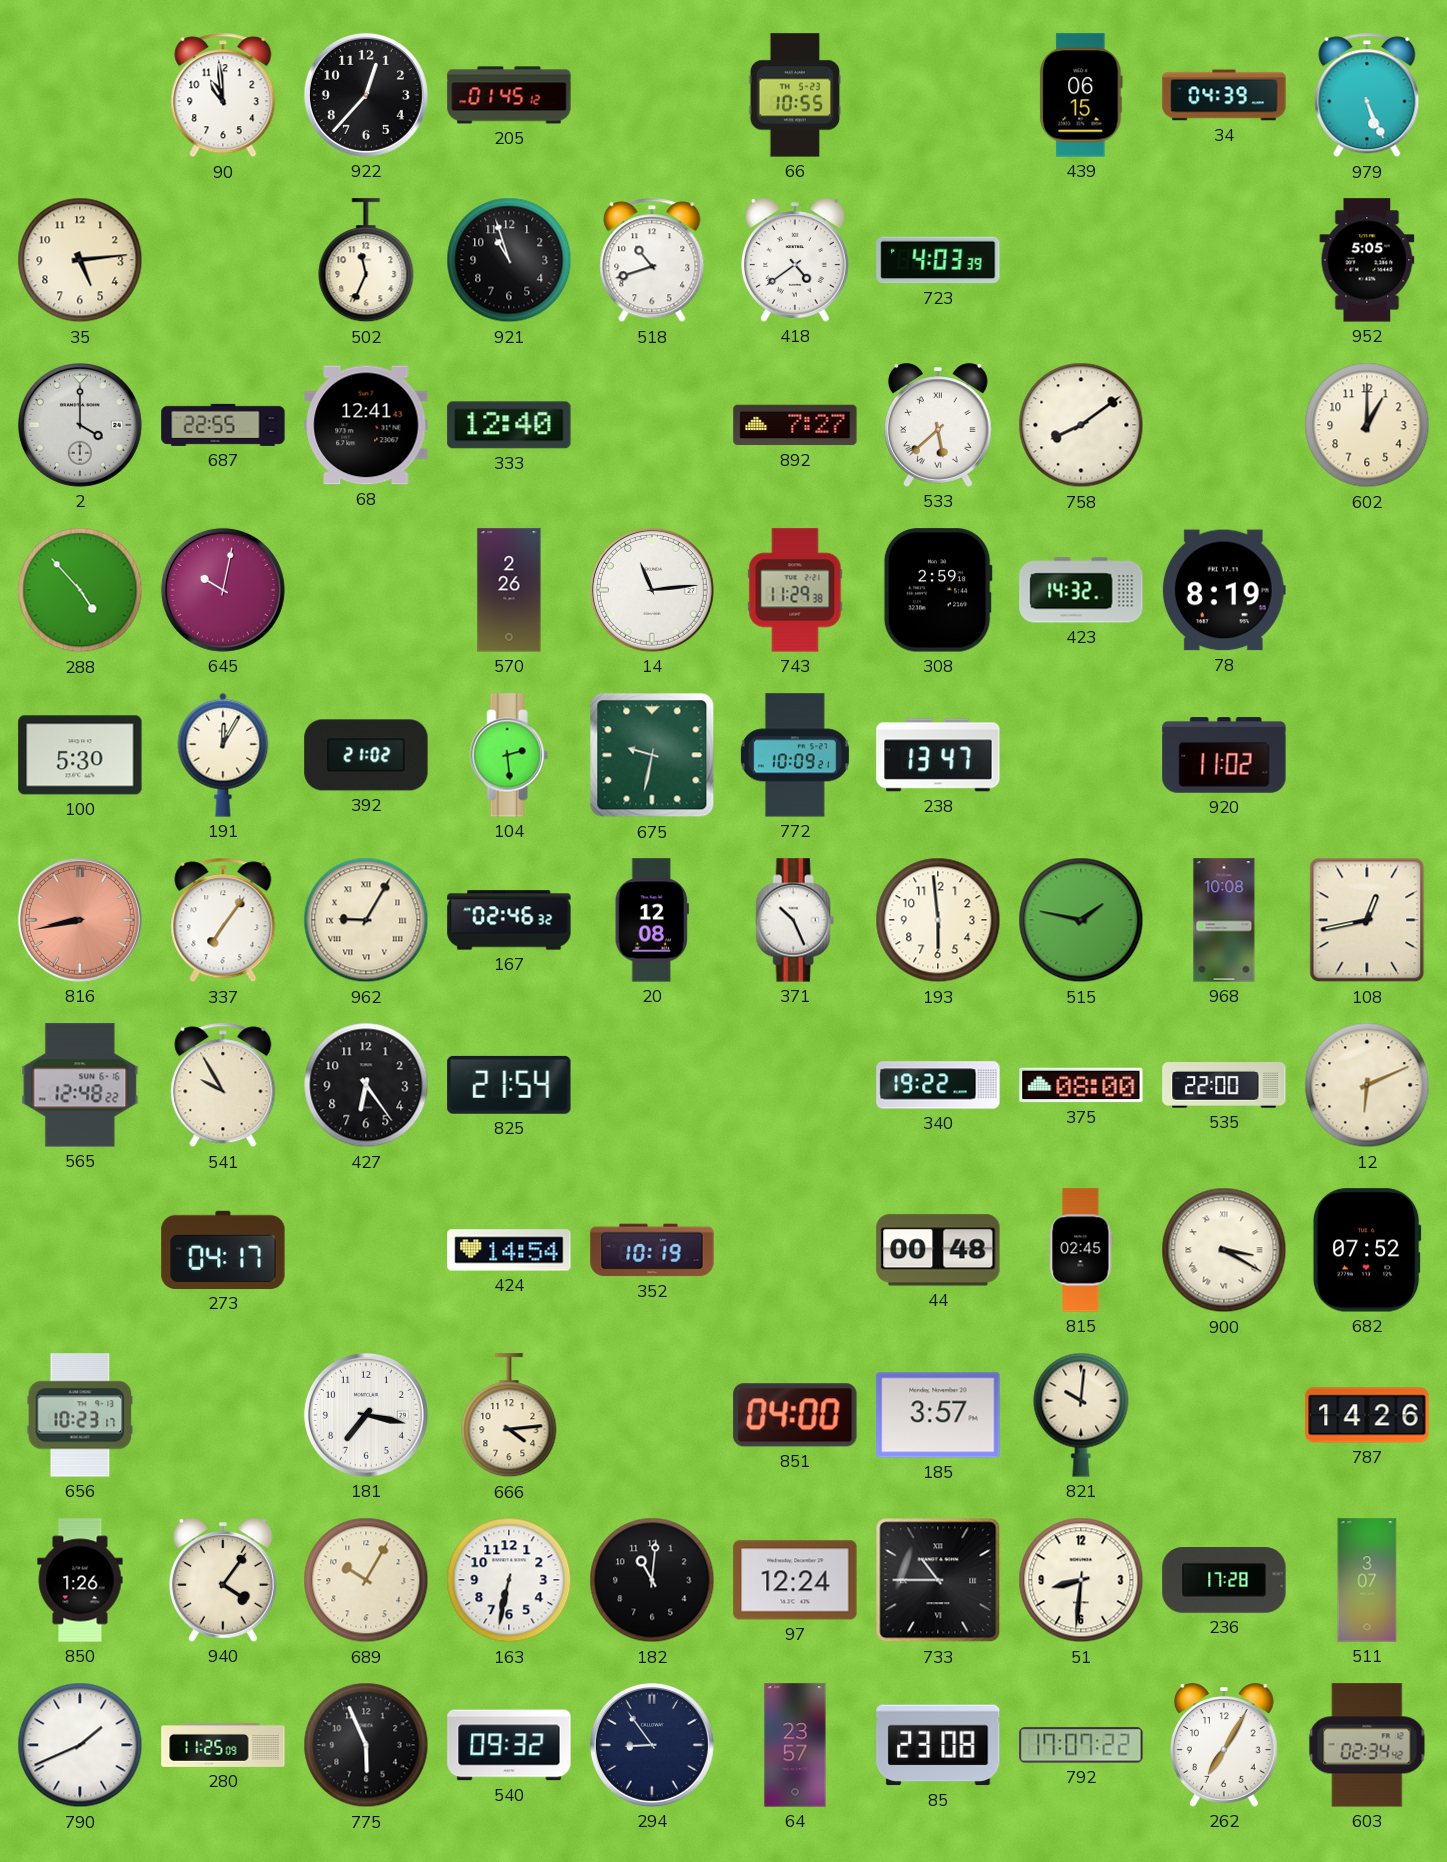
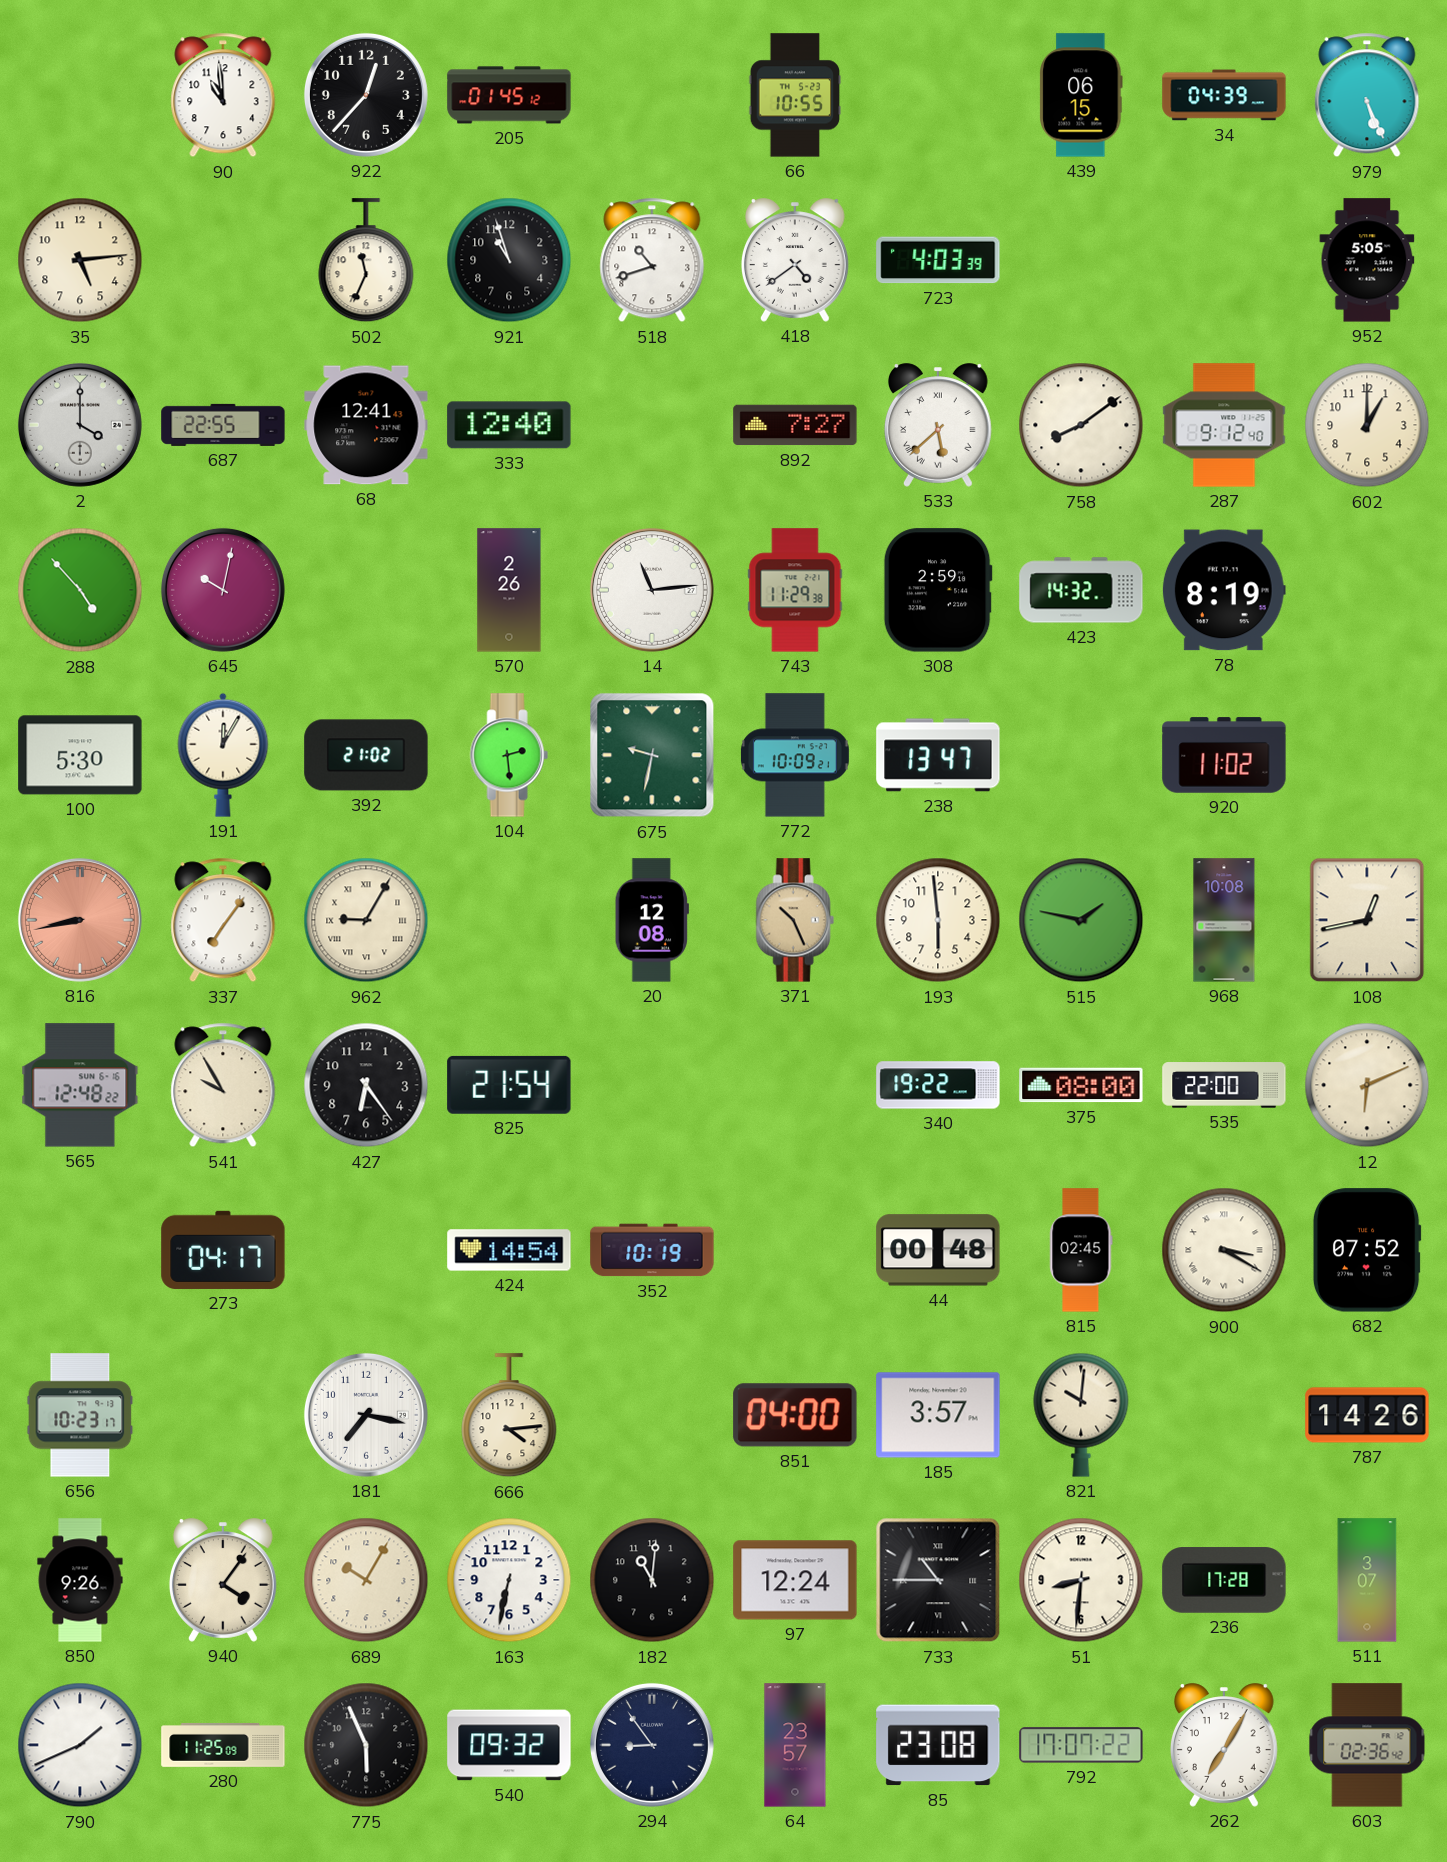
287: none -> 9:12 (1224, 425)
167: 02:46 -> none (509, 920)
371 dial: white -> champagne (795, 920)
850: 1:26 -> 9:26 (80, 1580)
603: 02:34 -> 02:36 (1367, 1745)
